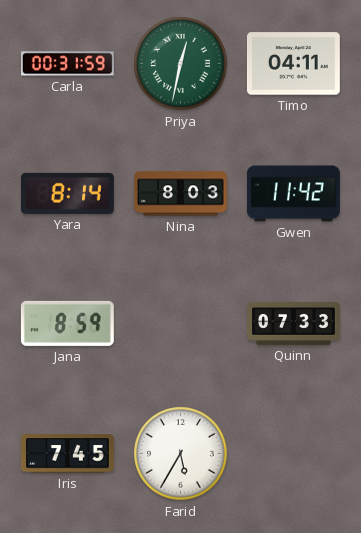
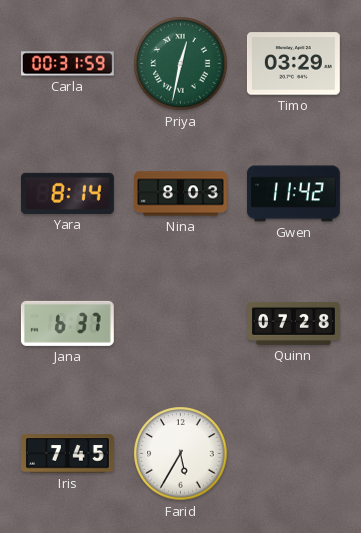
Timo: 04:11 -> 03:29 (293, 64)
Jana: 8:59 -> 6:37 (67, 323)
Quinn: 07:33 -> 07:28 (294, 323)
